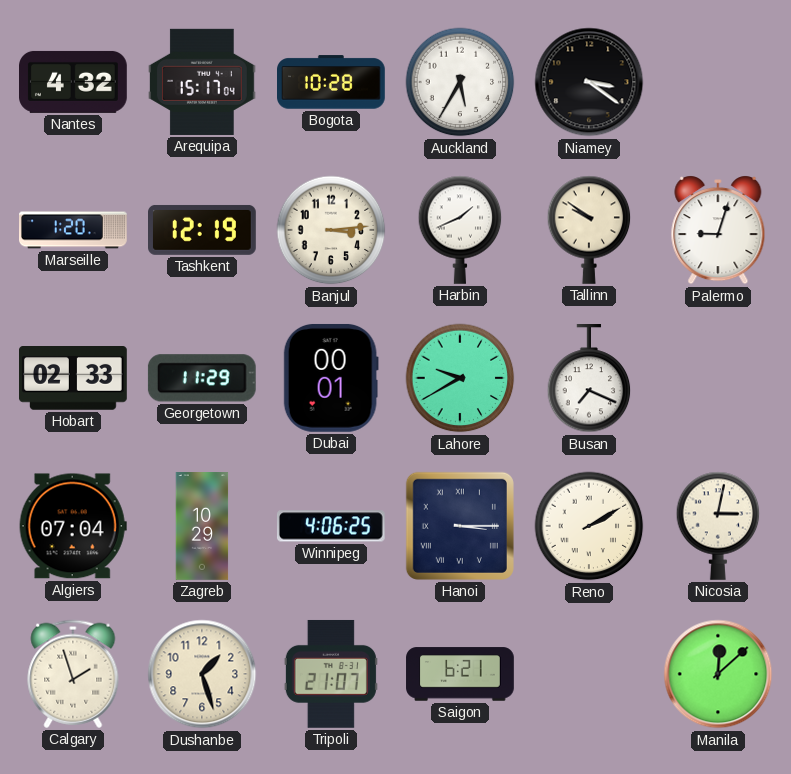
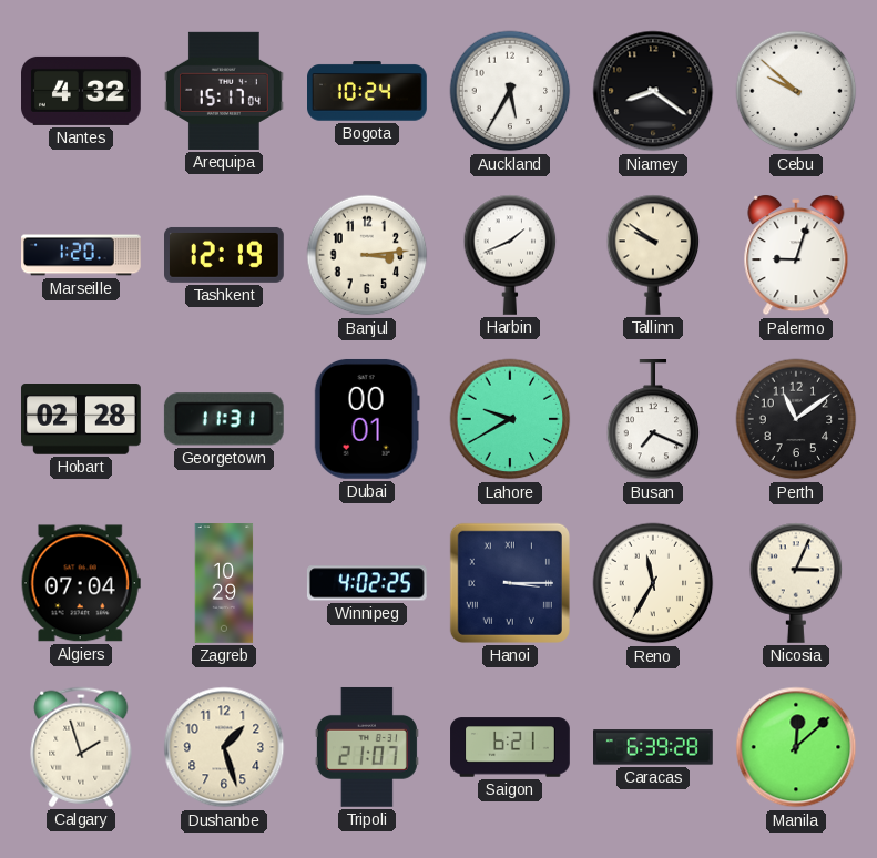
Bogota: 10:28 -> 10:24 (368, 91)
Niamey: 3:21 -> 8:21 (653, 91)
Cebu: none -> 9:52 (796, 91)
Hobart: 02:33 -> 02:28 (82, 420)
Georgetown: 11:29 -> 11:31 (224, 419)
Perth: none -> 11:09 (796, 419)
Winnipeg: 4:06 -> 4:02 (367, 583)
Reno: 2:10 -> 11:35 (653, 583)
Nicosia: 3:02 -> 3:04 (796, 583)
Caracas: none -> 6:39 (654, 747)
